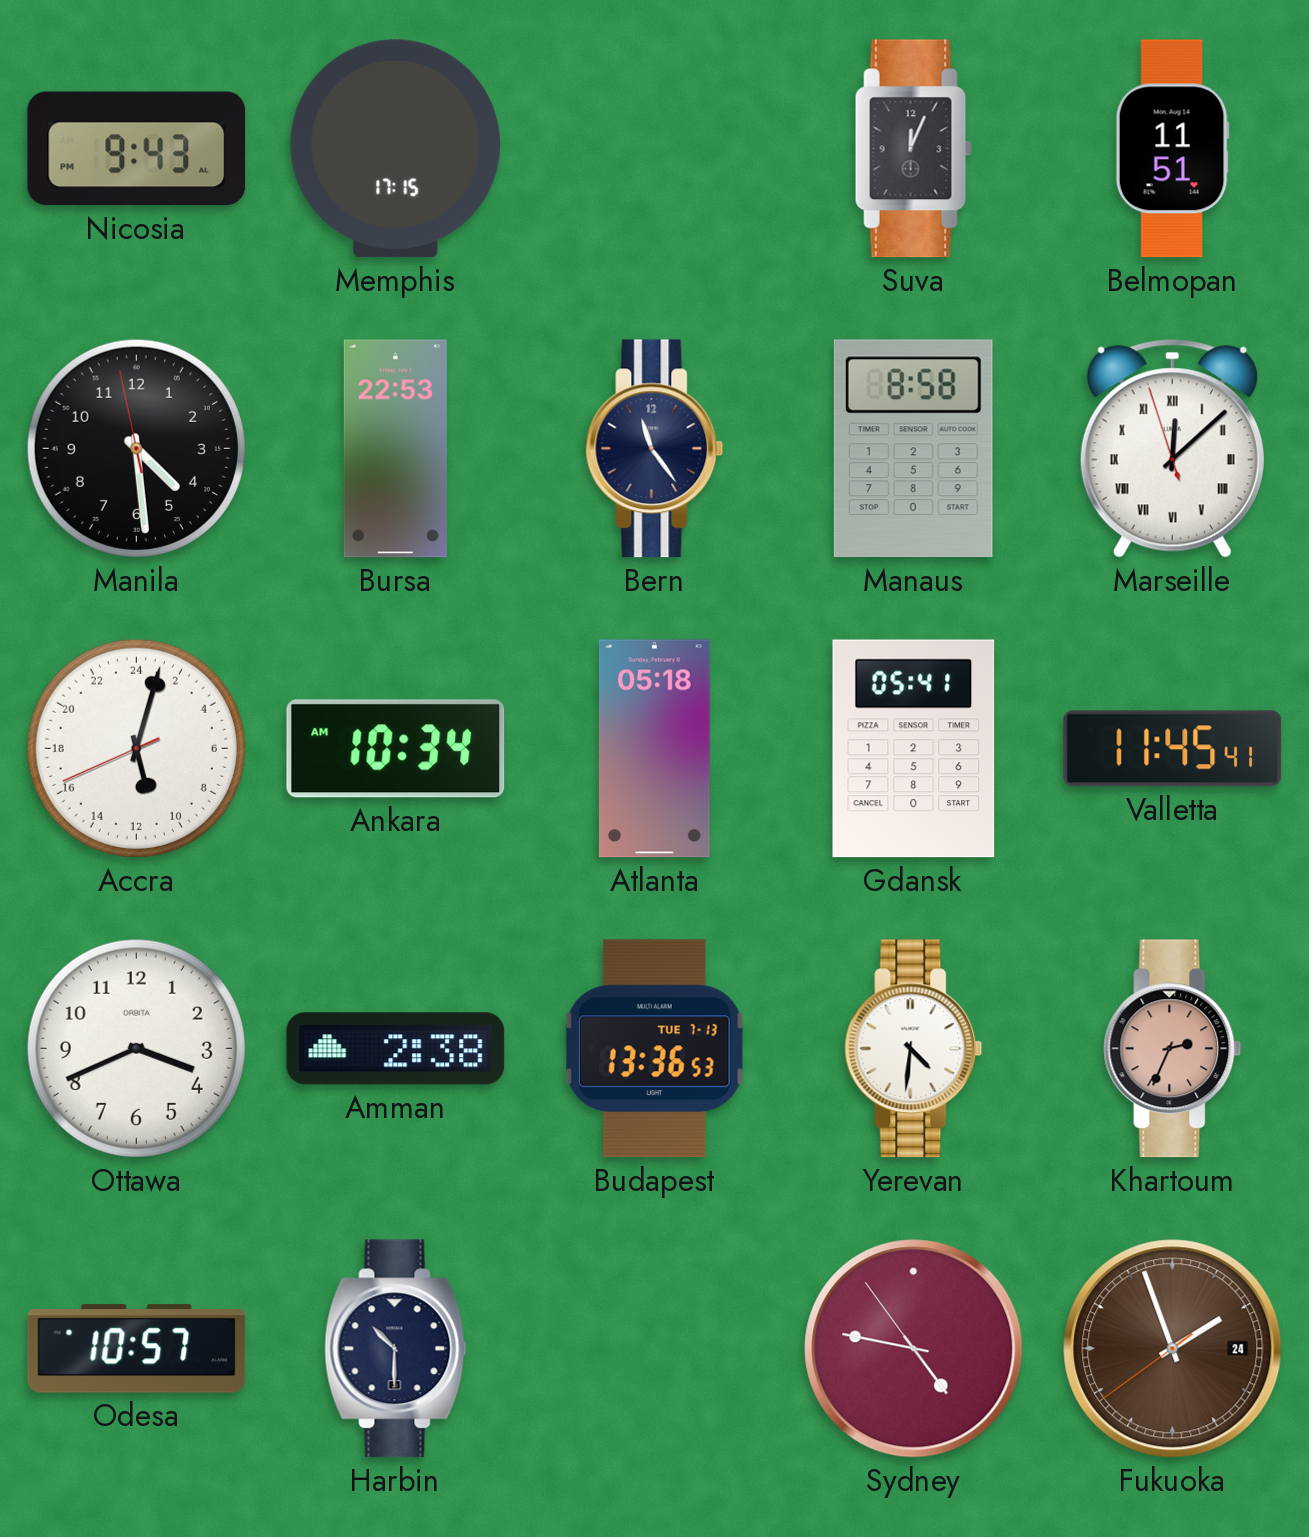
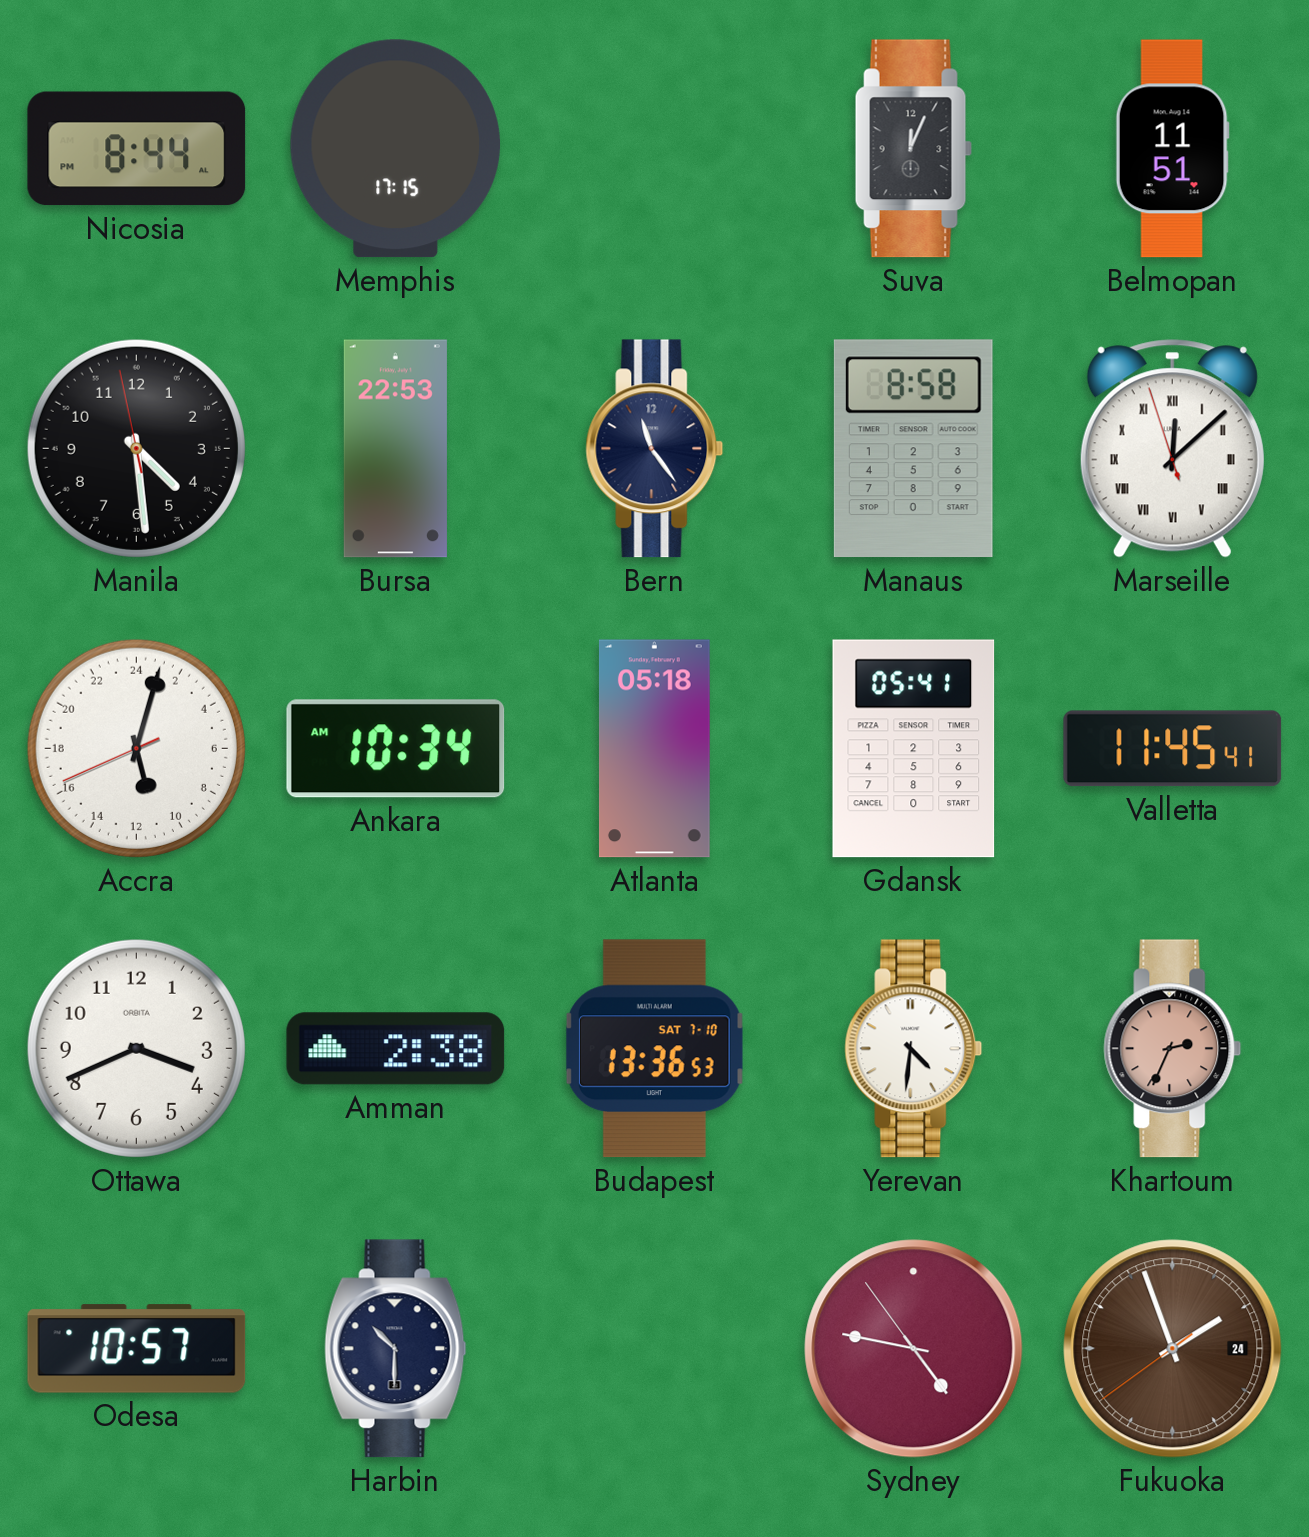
Nicosia: 9:43 -> 8:44 (137, 149)
Budapest date: TUE 7-13 -> SAT 7-10 (654, 1049)
